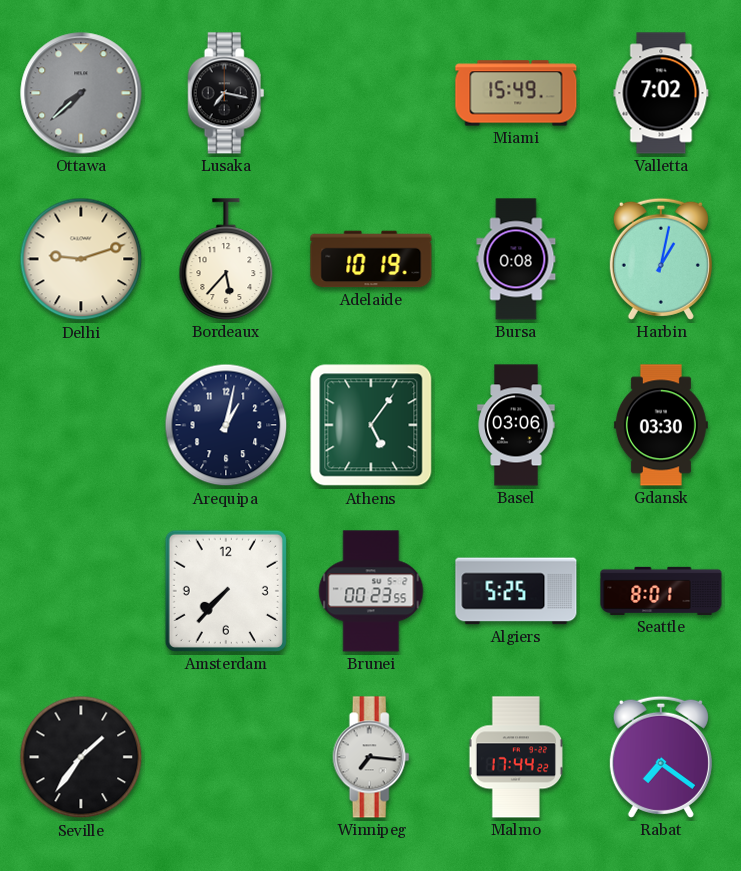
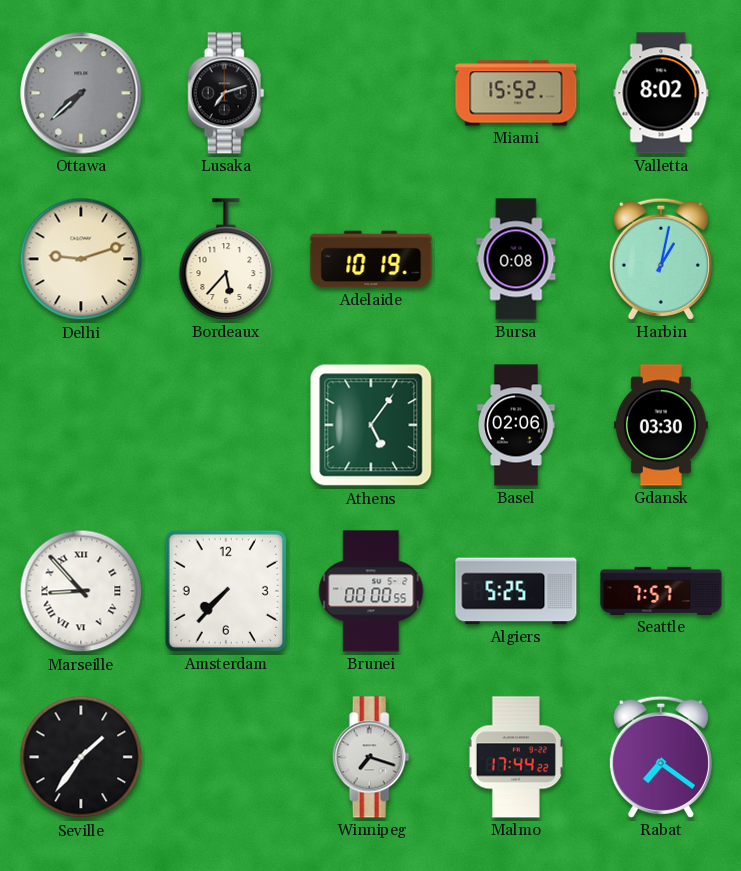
Lusaka: 7:17 -> 7:12 (226, 93)
Miami: 15:49 -> 15:52 (516, 93)
Valletta: 7:02 -> 8:02 (661, 93)
Arequipa: 1:02 -> none (226, 425)
Basel: 03:06 -> 02:06 (516, 425)
Marseille: none -> 8:53 (81, 591)
Brunei: 00:23 -> 00:00 (371, 591)
Seattle: 8:01 -> 7:57 (661, 591)
Winnipeg: 7:16 -> 7:18 (371, 757)
